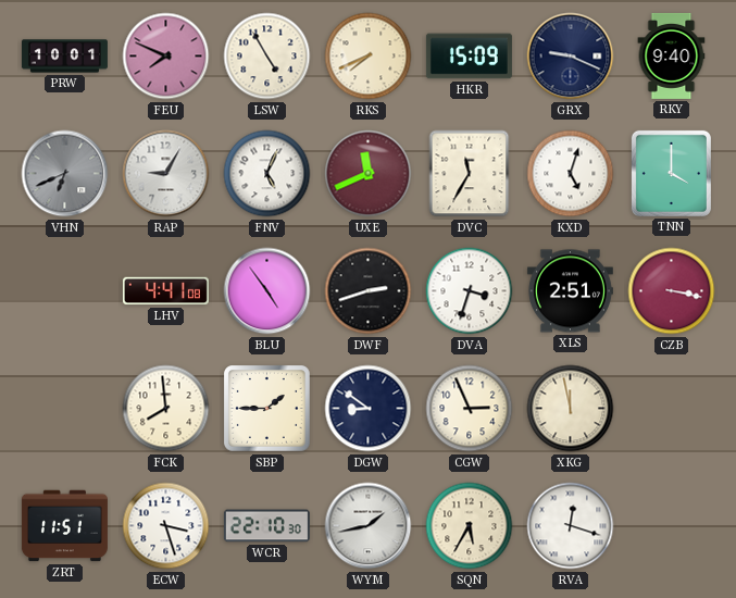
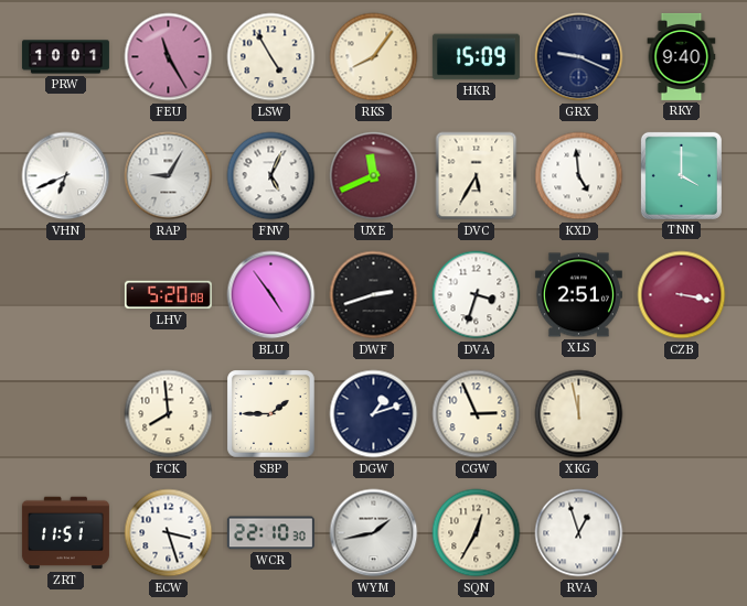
FEU: 7:49 -> 11:25 (169, 57)
RKS: 7:41 -> 8:06 (374, 57)
VHN dial: grey -> white (66, 176)
DVC: 11:35 -> 5:35 (477, 176)
KXD: 5:03 -> 4:59 (579, 176)
LHV: 4:41 -> 5:20 (168, 295)
DGW: 8:51 -> 1:12 (374, 414)
SQN: 5:35 -> 12:35 (477, 533)
RVA: 12:18 -> 12:57 (579, 533)
